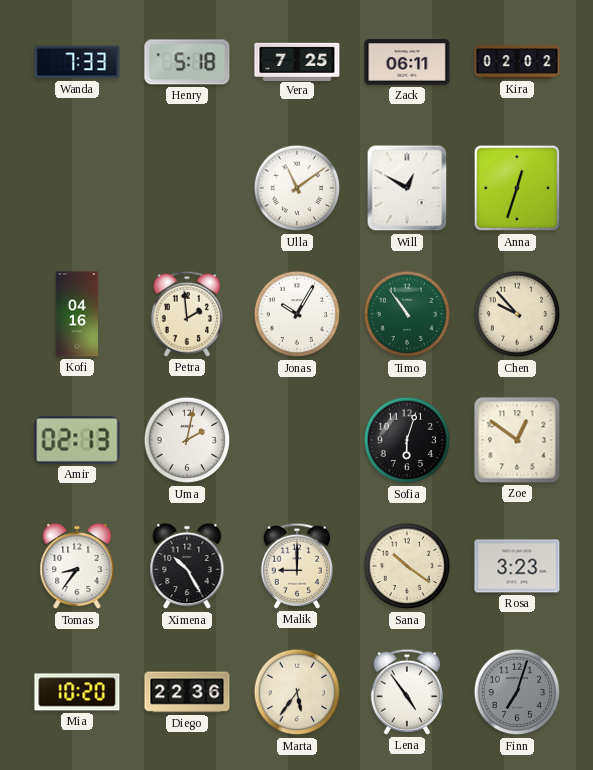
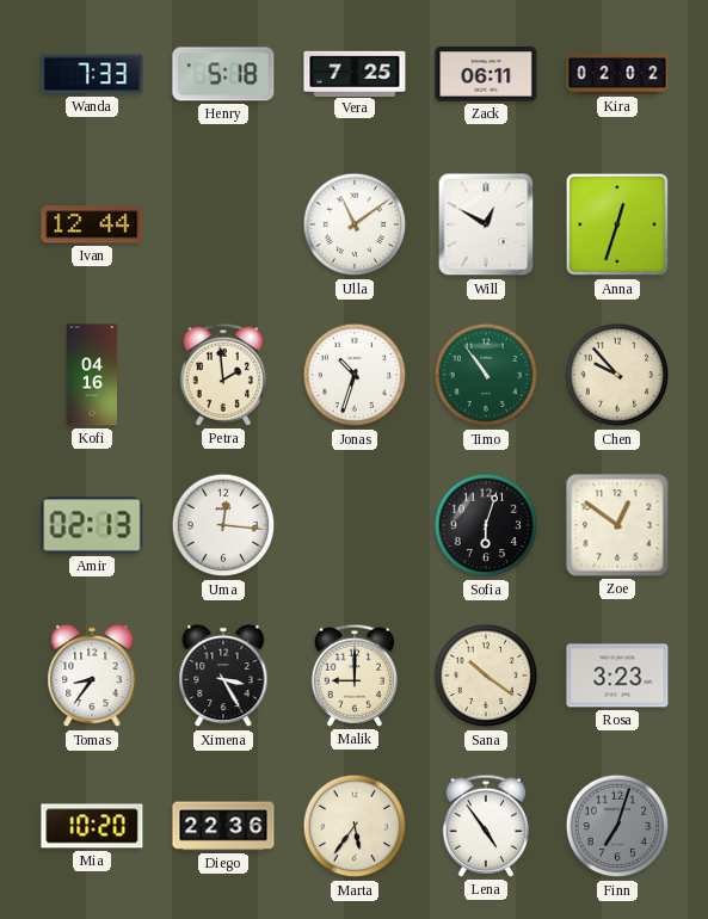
Ivan: none -> 12:44 (92, 224)
Jonas: 10:05 -> 10:33 (355, 375)
Uma: 2:02 -> 12:16 (223, 525)
Ximena: 10:25 -> 3:25 (223, 676)
